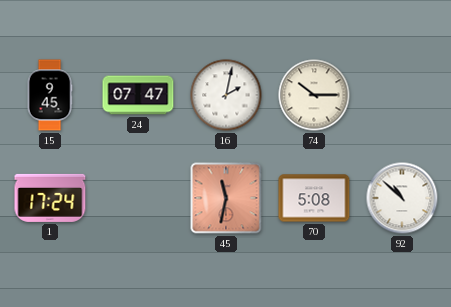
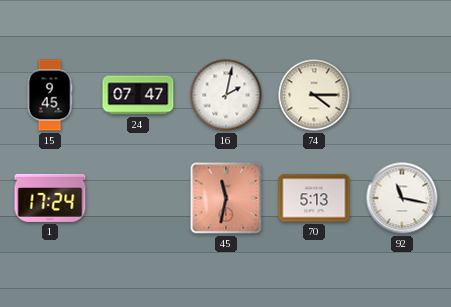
74: 10:15 -> 4:15 (314, 95)
70: 5:08 -> 5:13 (314, 198)
92: 10:52 -> 11:17 (402, 198)
